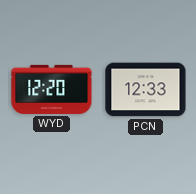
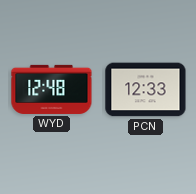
WYD: 12:20 -> 12:48 (52, 89)
